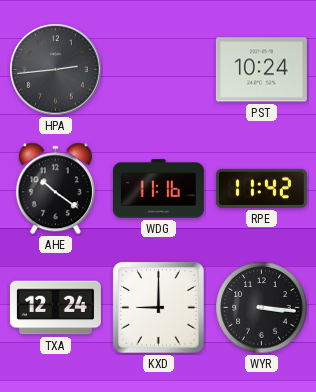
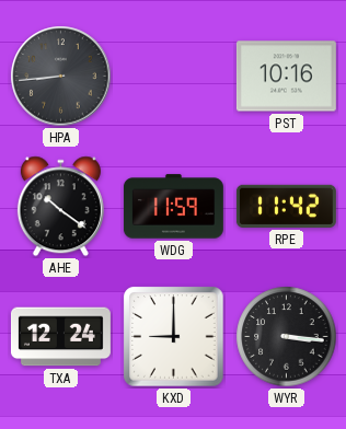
HPA: 2:44 -> 8:44 (61, 77)
PST: 10:24 -> 10:16 (286, 77)
WDG: 11:16 -> 11:59 (173, 207)
